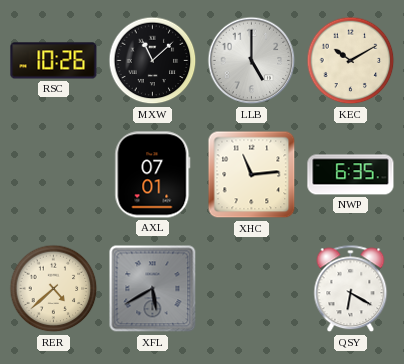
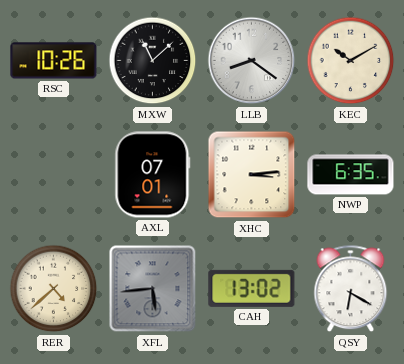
LLB: 5:00 -> 8:21 (252, 61)
XHC: 11:14 -> 3:14 (252, 175)
XFL: 5:40 -> 5:44 (153, 289)
CAH: none -> 13:02 (252, 288)
